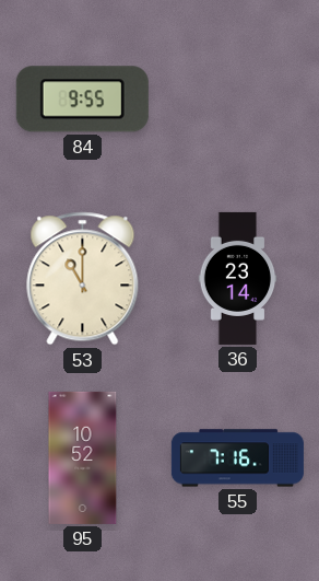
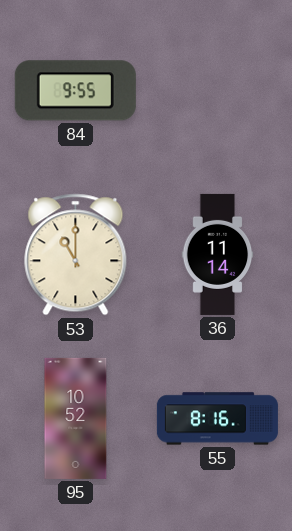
36: 23:14 -> 11:14 (218, 254)
55: 7:16 -> 8:16 (217, 419)
